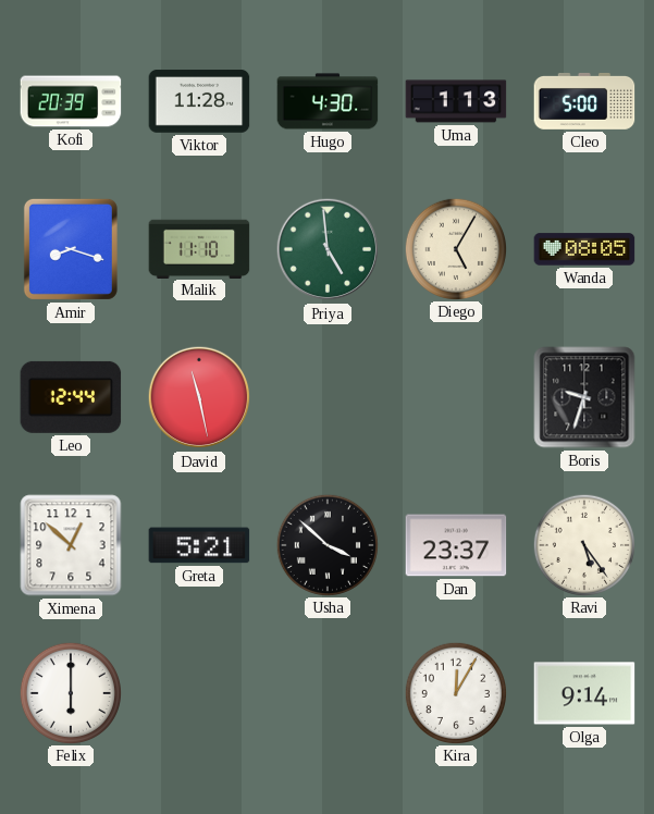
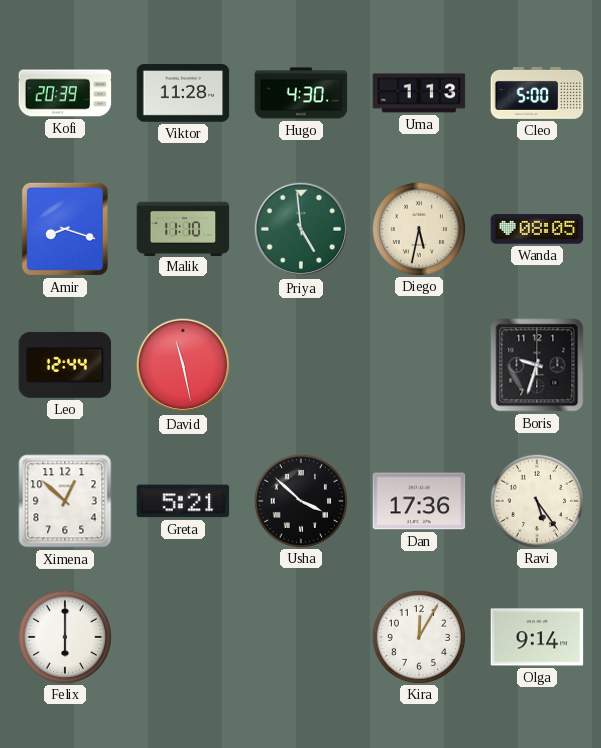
Diego: 5:05 -> 5:32 (418, 228)
Dan: 23:37 -> 17:36 (419, 501)
